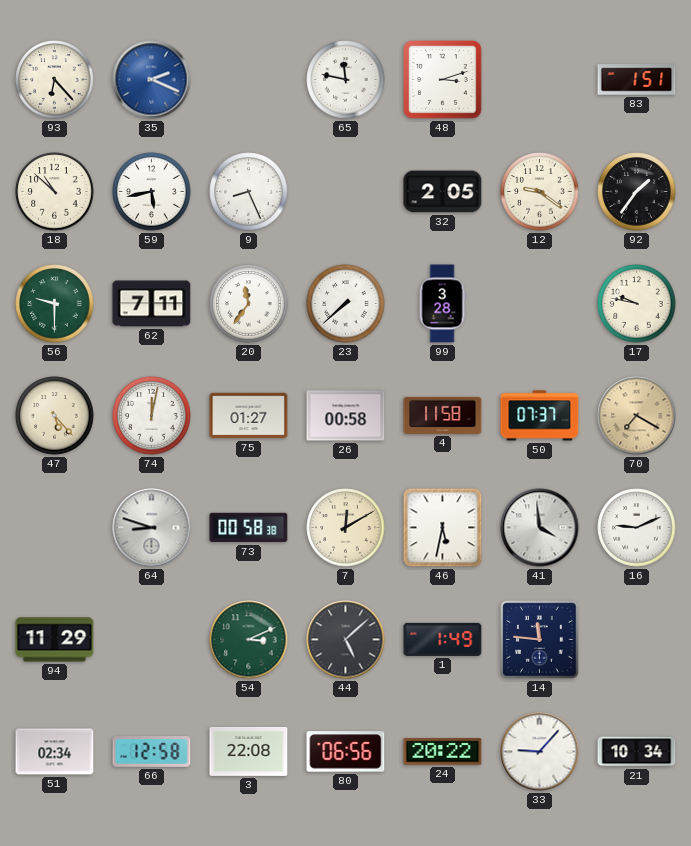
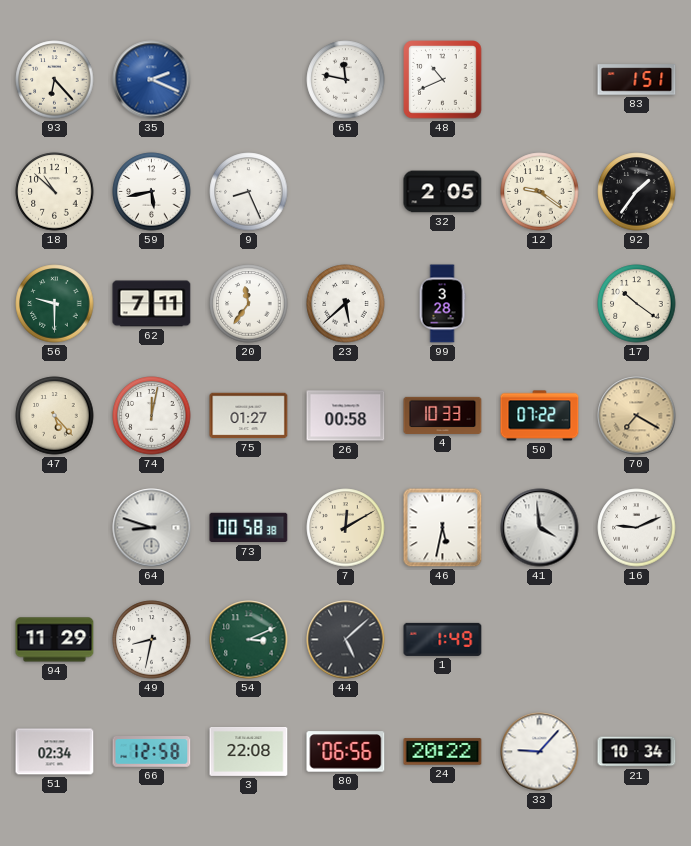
48: 3:12 -> 10:41 (443, 80)
23: 7:38 -> 5:38 (346, 304)
17: 9:47 -> 10:21 (637, 304)
4: 11:58 -> 10:33 (443, 415)
50: 07:37 -> 07:22 (540, 416)
49: none -> 8:32 (152, 640)
14: 11:46 -> none (540, 640)
